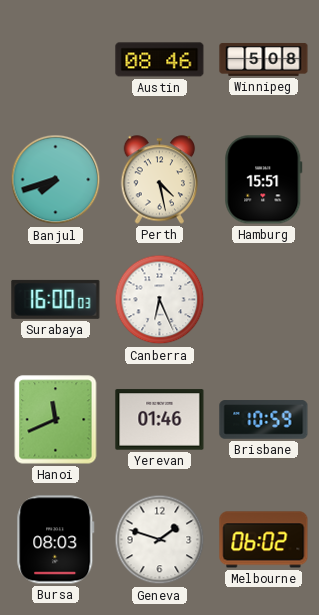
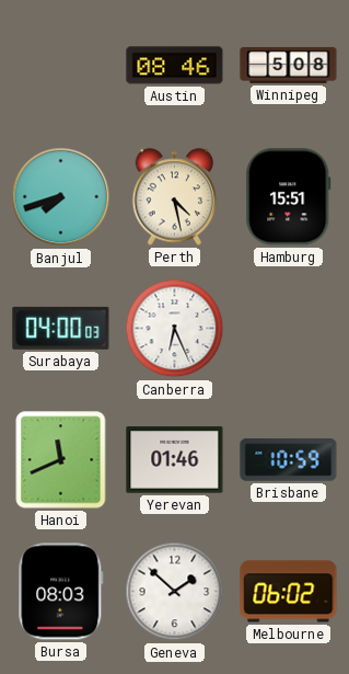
Surabaya: 16:00 -> 04:00 (61, 328)
Geneva: 1:48 -> 1:52 (175, 592)
